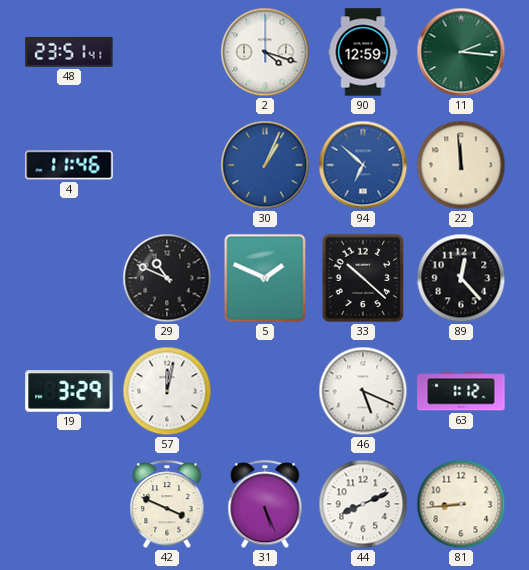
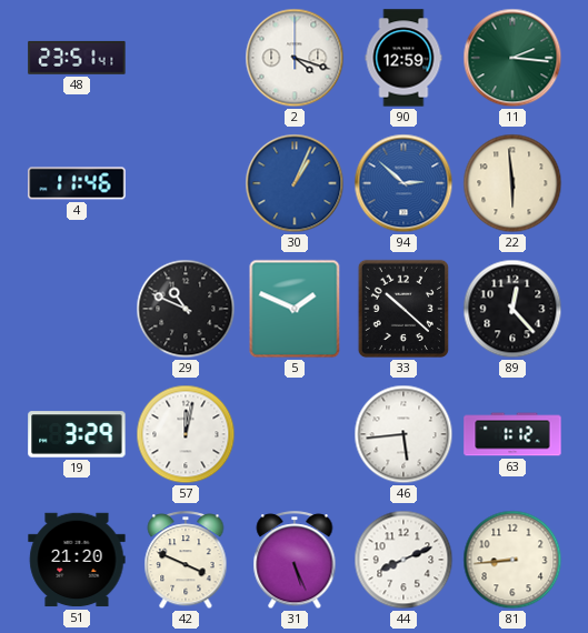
94: 6:52 -> 2:52 (403, 183)
22: 11:59 -> 5:59 (512, 183)
46: 5:19 -> 5:44 (403, 434)
51: none -> 21:20 (77, 560)
